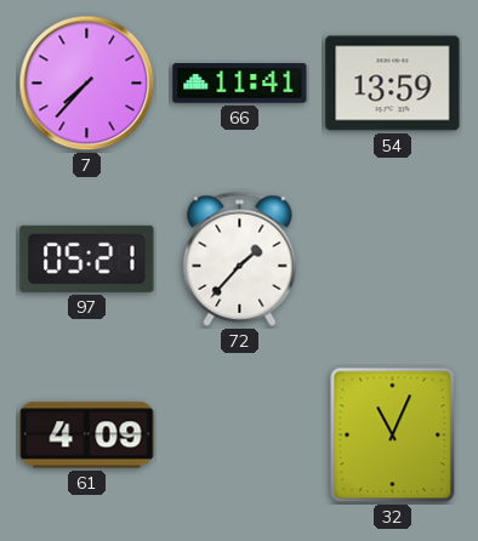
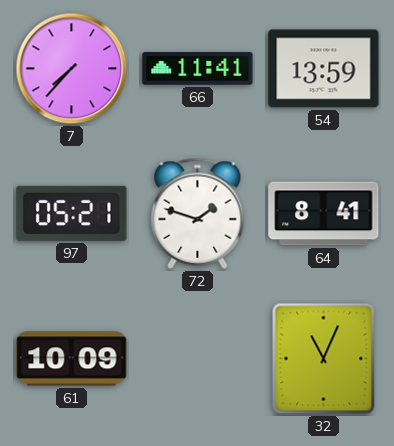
72: 1:37 -> 1:48 (198, 213)
64: none -> 8:41 (324, 214)
61: 4:09 -> 10:09 (72, 359)
